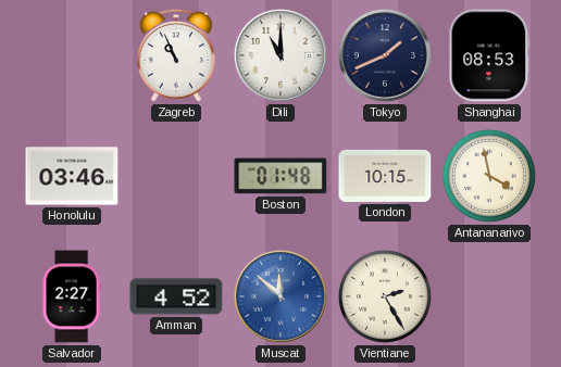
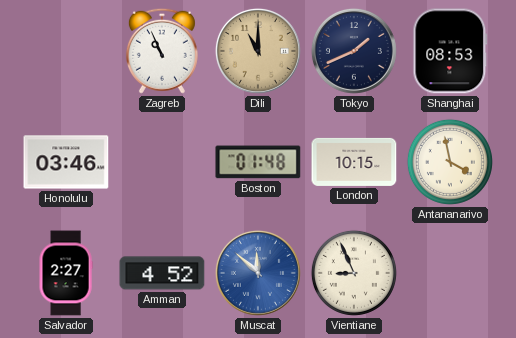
Dili dial: white -> champagne (258, 51)
Vientiane: 2:25 -> 8:56 (354, 273)
